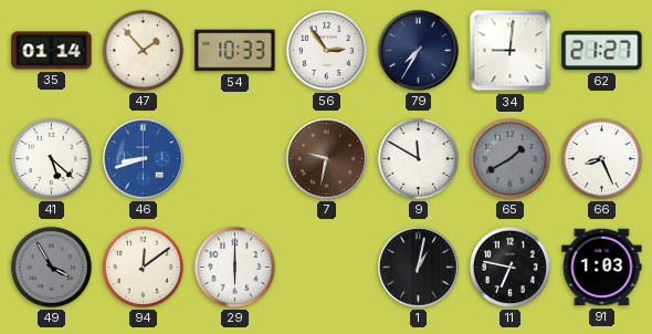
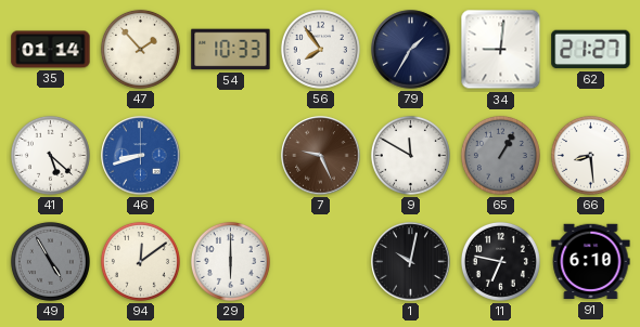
56: 2:54 -> 7:54 (320, 49)
79: 7:35 -> 1:35 (411, 50)
7: 9:32 -> 9:26 (321, 156)
65: 1:40 -> 1:05 (500, 155)
66: 8:26 -> 8:29 (590, 155)
49: 3:55 -> 4:55 (50, 261)
1: 1:02 -> 10:02 (411, 262)
91: 1:03 -> 6:10 (591, 262)
